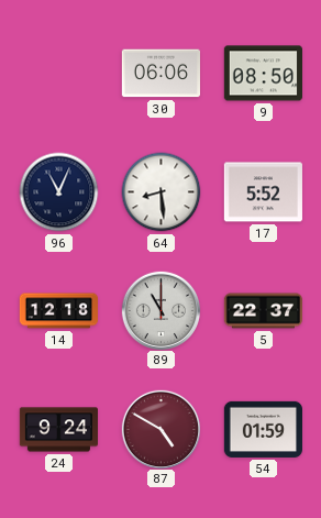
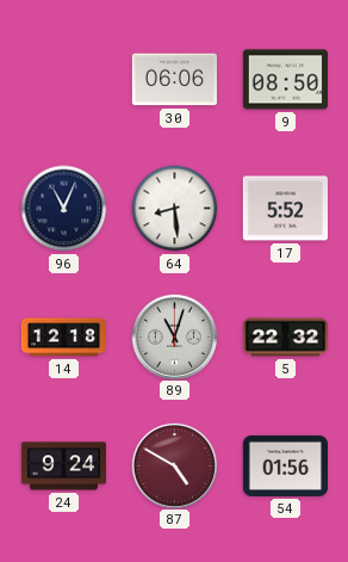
89: 11:00 -> 11:03 (174, 336)
5: 22:37 -> 22:32 (285, 338)
54: 01:59 -> 01:56 (285, 465)
